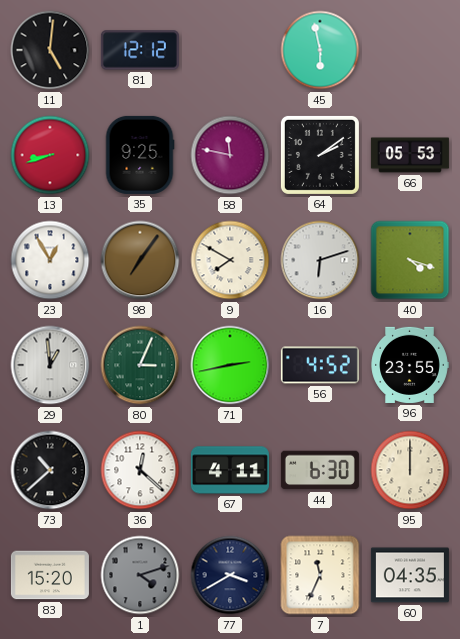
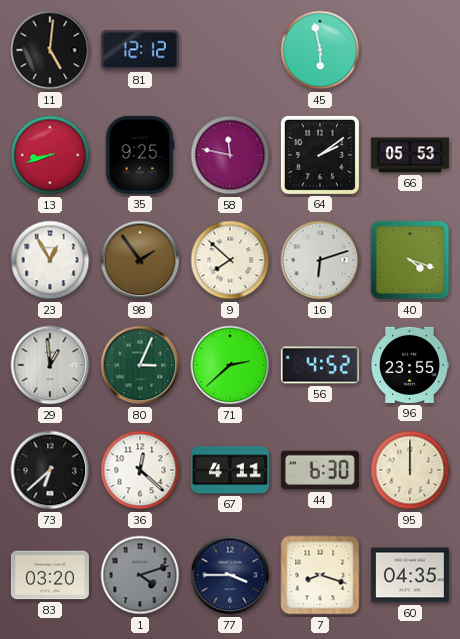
98: 7:06 -> 1:54 (140, 260)
9: 7:50 -> 7:52 (230, 260)
71: 2:43 -> 2:38 (230, 365)
73: 10:38 -> 6:38 (50, 470)
83: 15:20 -> 03:20 (50, 575)
77: 3:40 -> 3:45 (230, 575)
7: 11:34 -> 8:18 (320, 575)
